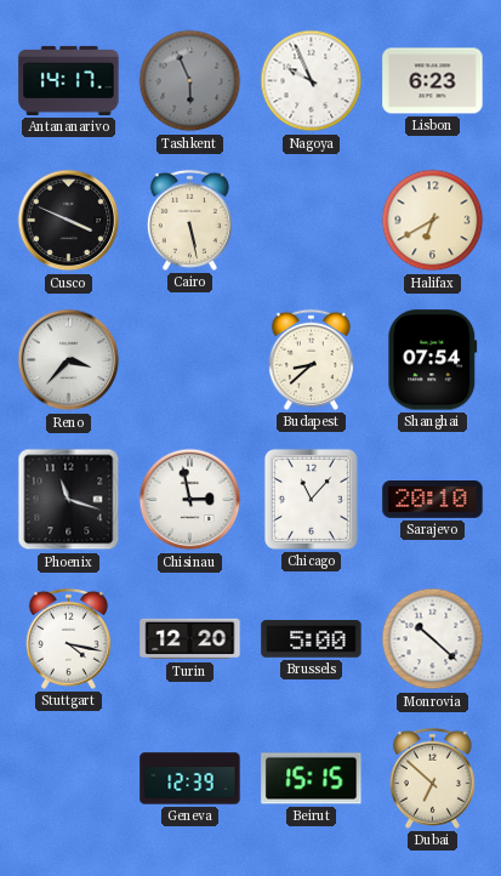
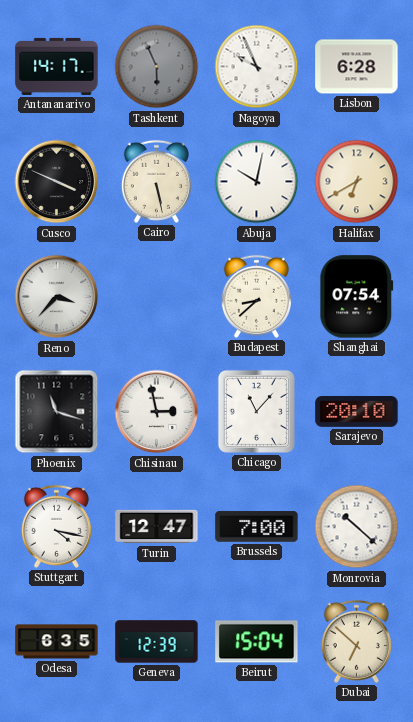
Lisbon: 6:23 -> 6:28 (357, 67)
Abuja: none -> 10:02 (257, 182)
Turin: 12:20 -> 12:47 (157, 527)
Brussels: 5:00 -> 7:00 (257, 527)
Odesa: none -> 6:35 (57, 642)
Beirut: 15:15 -> 15:04 (257, 642)
